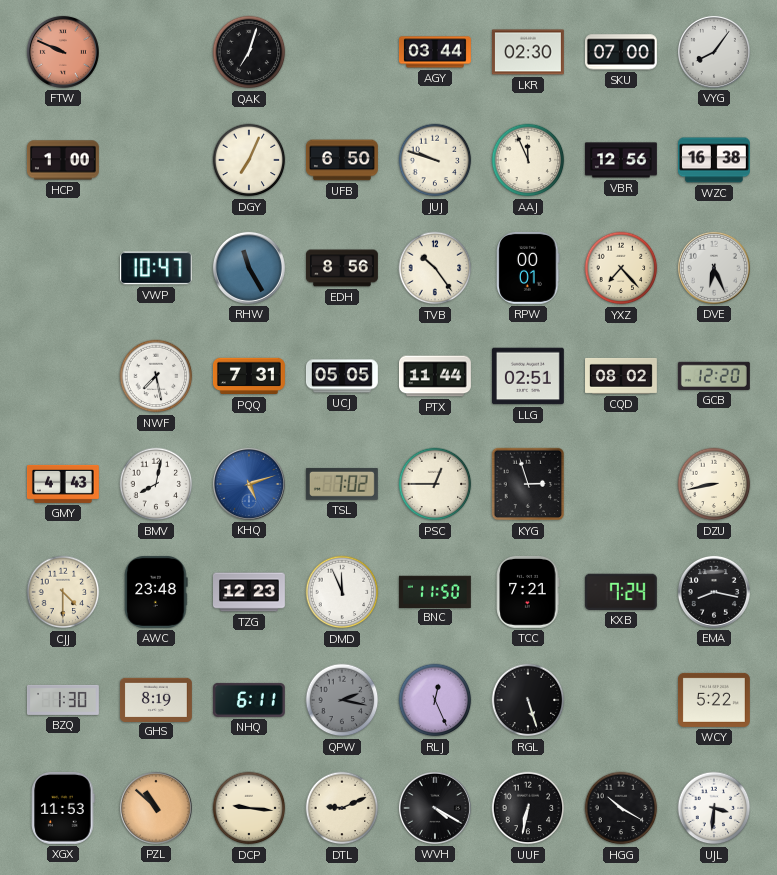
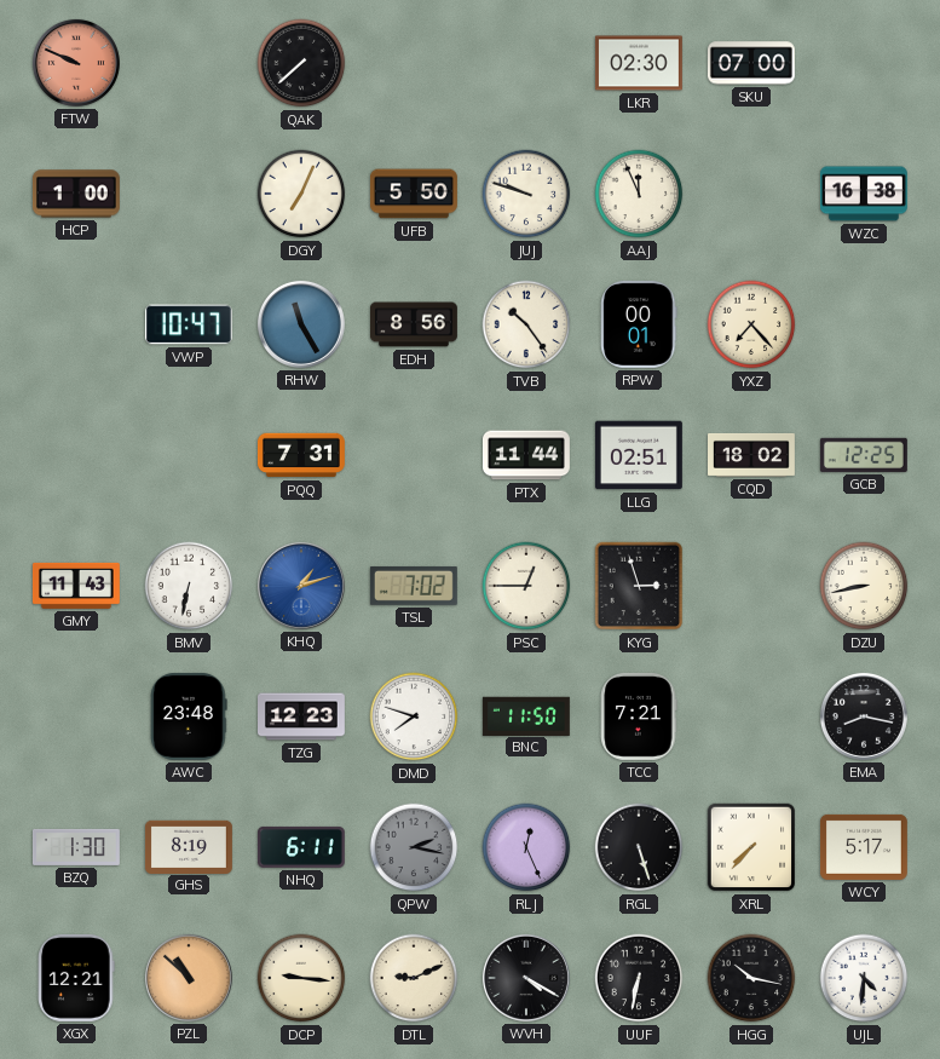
QAK: 7:03 -> 7:38 (301, 63)
AGY: 03:44 -> none (435, 52)
VYG: 8:06 -> none (714, 52)
UFB: 6:50 -> 5:50 (414, 194)
VBR: 12:56 -> none (621, 160)
DVE: 6:26 -> none (714, 268)
NWF: 7:28 -> none (156, 376)
UCJ: 05:05 -> none (342, 376)
CQD: 08:02 -> 18:02 (752, 455)
GCB: 12:20 -> 12:25 (864, 455)
GMY: 4:43 -> 11:43 (76, 586)
BMV: 8:02 -> 6:32 (189, 586)
KHQ: 5:12 -> 1:12 (301, 586)
CJJ: 4:30 -> none (63, 592)
DMD: 11:56 -> 7:48 (414, 716)
KXB: 7:24 -> none (621, 592)
XRL: none -> 7:37 (751, 847)
WCY: 5:22 -> 5:17 (864, 847)
XGX: 11:53 -> 12:21 (76, 978)
HGG: 10:20 -> 10:17 (751, 978)
UJL: 3:31 -> 4:31 (864, 978)
